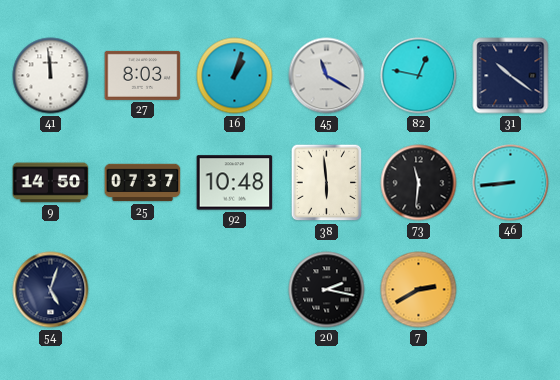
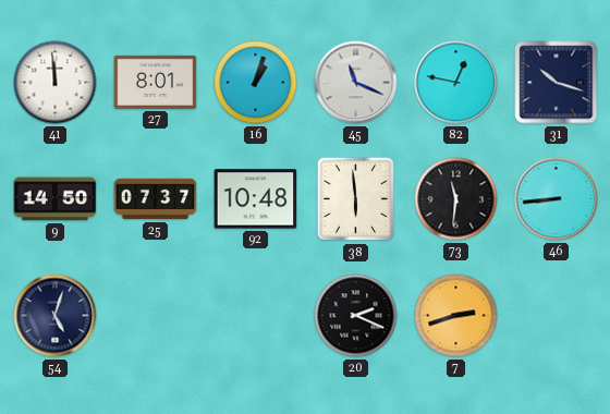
27: 8:03 -> 8:01 (156, 82)
45: 11:20 -> 11:19 (356, 83)
31: 10:21 -> 10:18 (557, 83)
20: 2:17 -> 2:19 (356, 316)
7: 2:40 -> 2:42 (456, 316)
